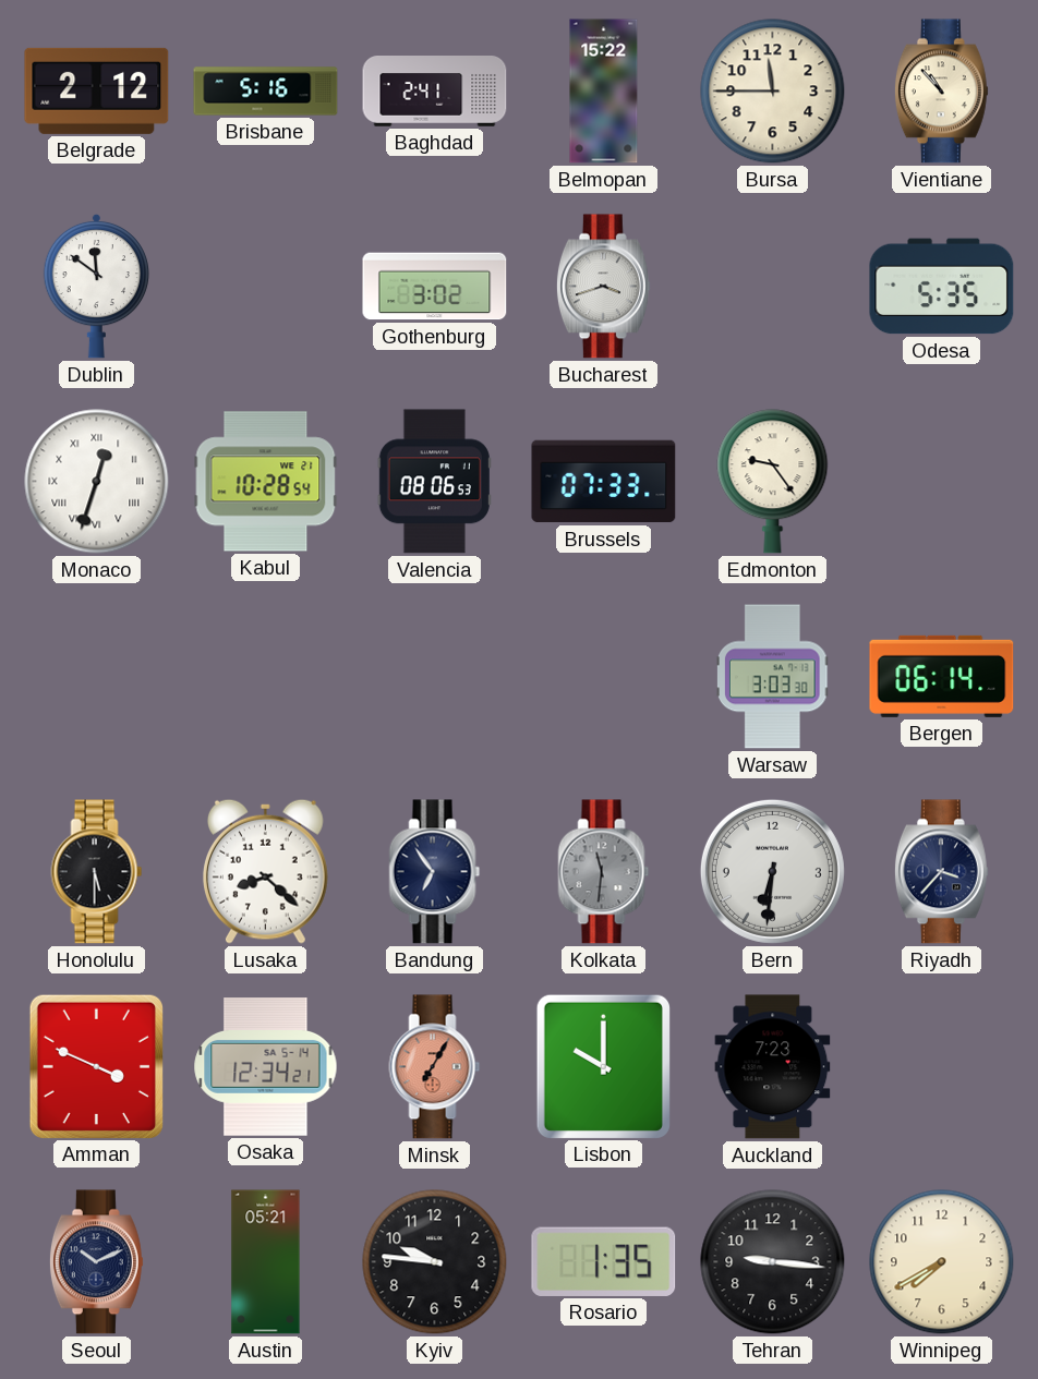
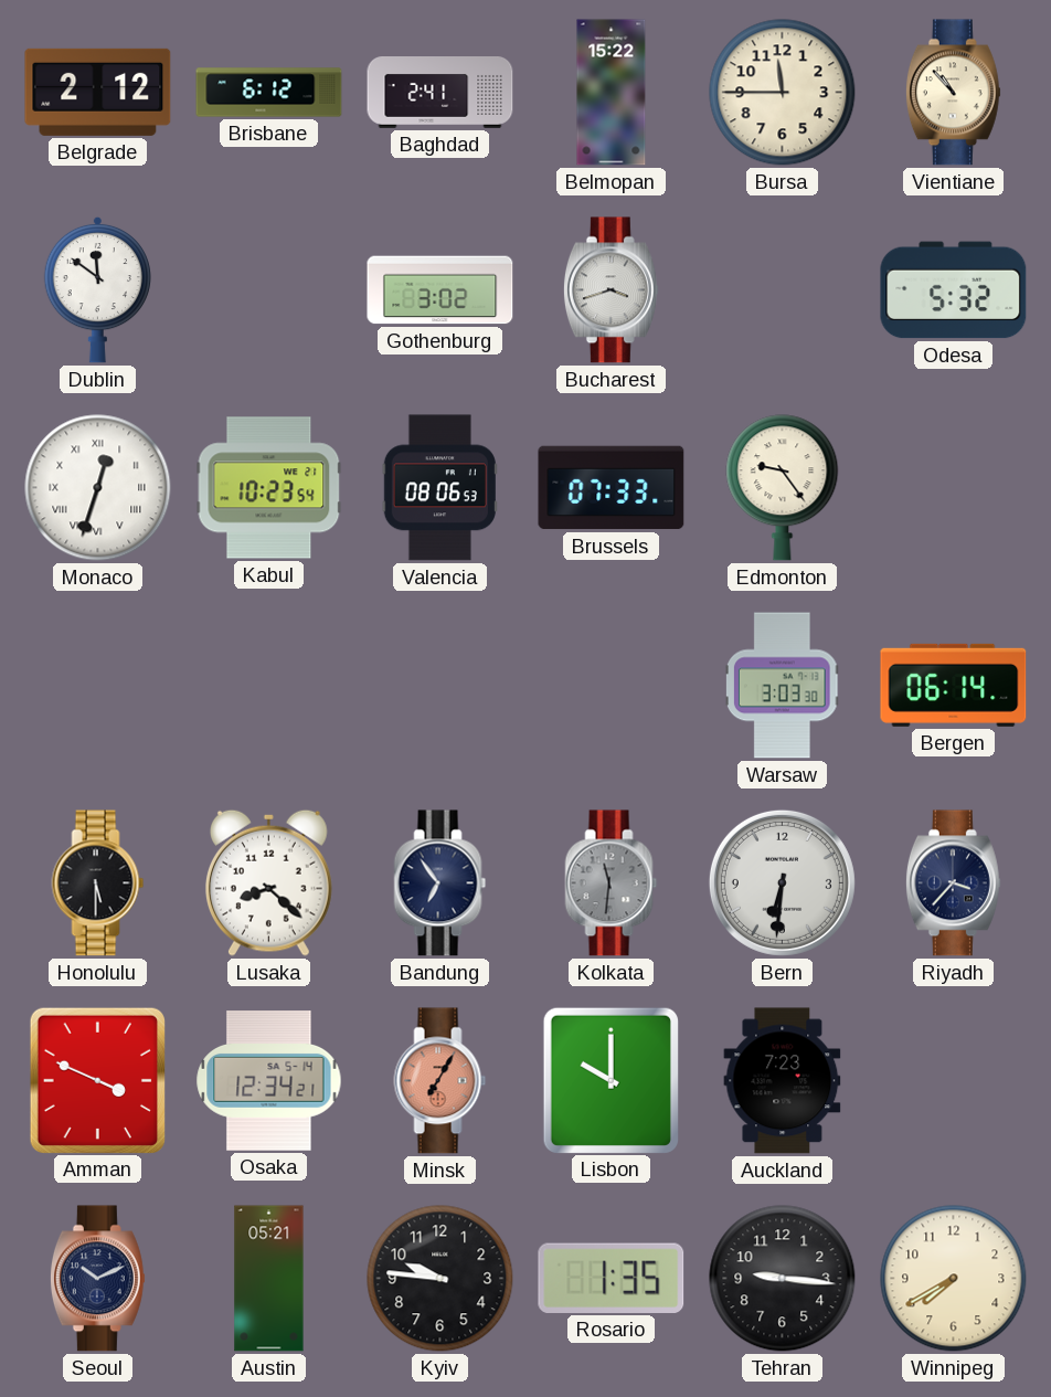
Brisbane: 5:16 -> 6:12 (269, 93)
Odesa: 5:35 -> 5:32 (954, 290)
Kabul: 10:28 -> 10:23 (269, 488)
